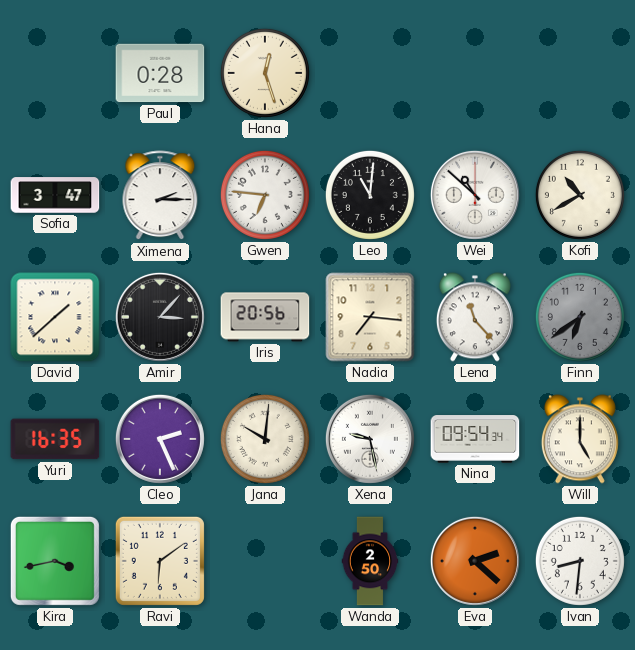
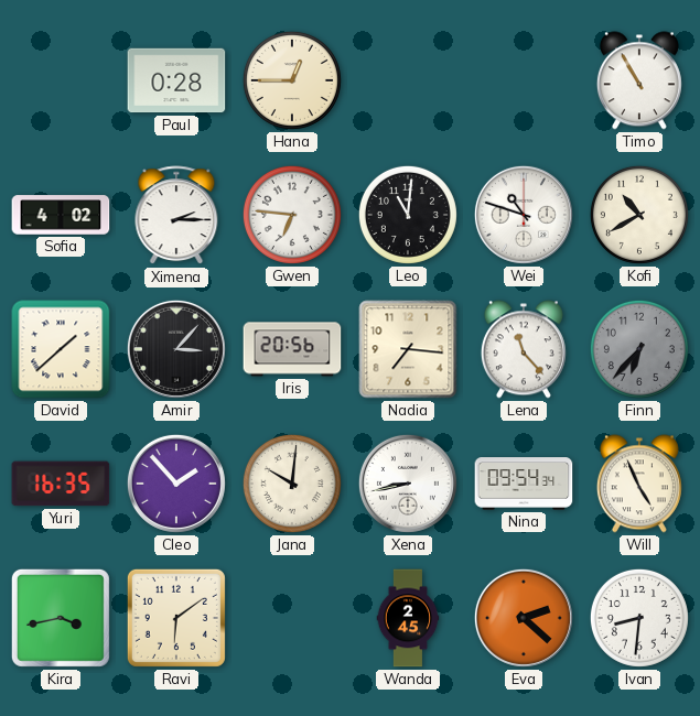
Hana: 12:27 -> 12:45 (292, 80)
Timo: none -> 10:55 (639, 80)
Sofia: 3:47 -> 4:02 (61, 215)
Wei: 10:52 -> 10:48 (524, 215)
Finn: 6:39 -> 6:37 (639, 349)
Cleo: 2:26 -> 1:53 (176, 484)
Xena: 9:28 -> 8:43 (408, 484)
Will: 5:00 -> 4:56 (639, 484)
Wanda: 2:50 -> 2:45 (408, 618)
